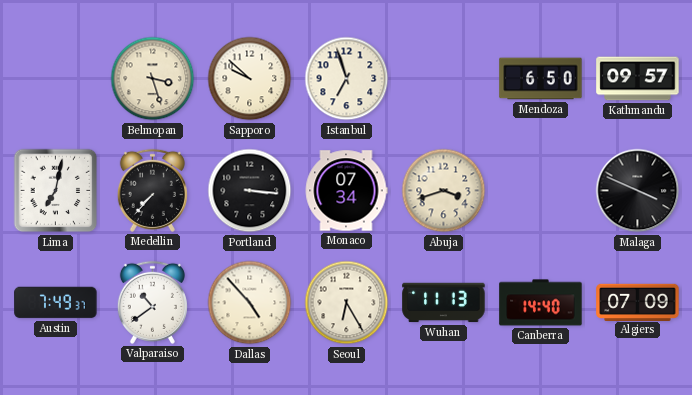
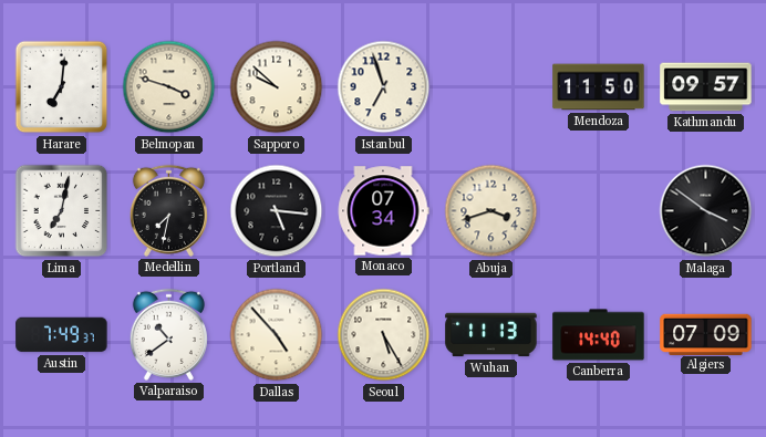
Harare: none -> 7:01 (62, 87)
Belmopan: 3:27 -> 3:48 (169, 87)
Mendoza: 6:50 -> 11:50 (599, 87)
Medellin: 7:37 -> 7:32 (168, 210)
Portland: 3:16 -> 5:16 (277, 211)
Malaga: 3:49 -> 3:51 (706, 211)
Seoul: 6:25 -> 5:25 (384, 335)
